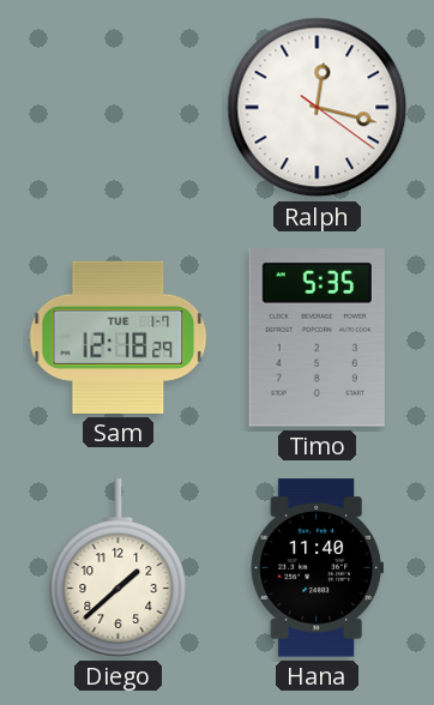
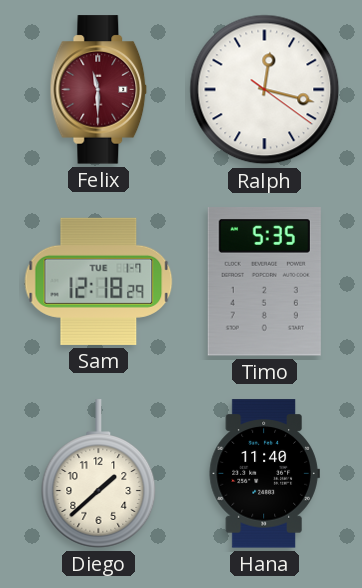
Felix: none -> 11:30 (99, 90)
